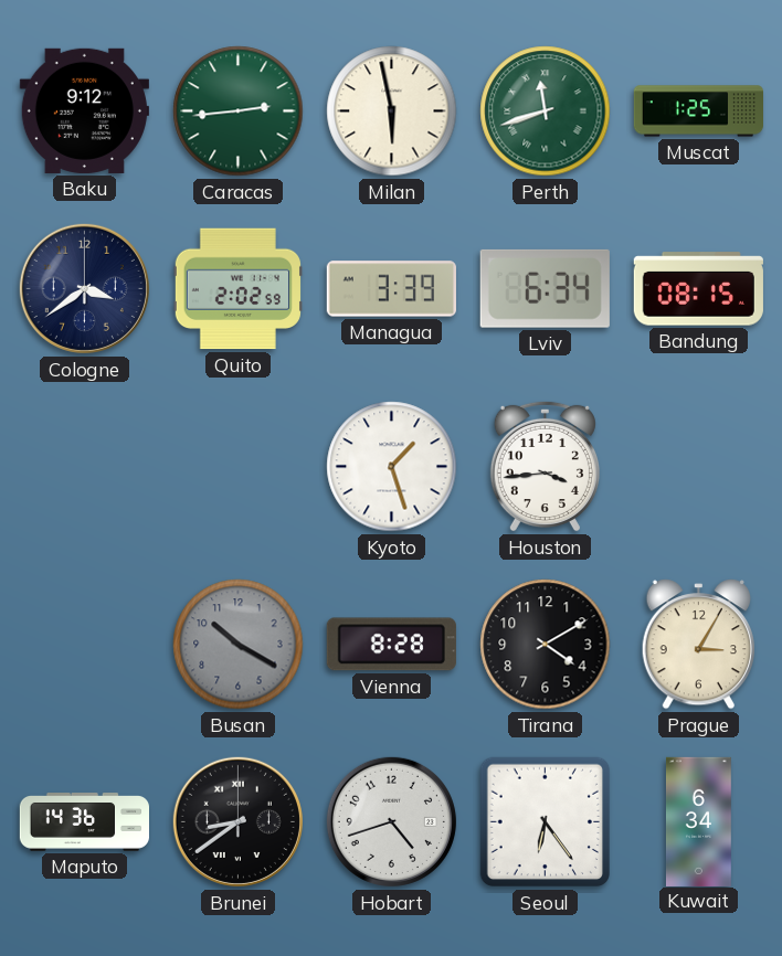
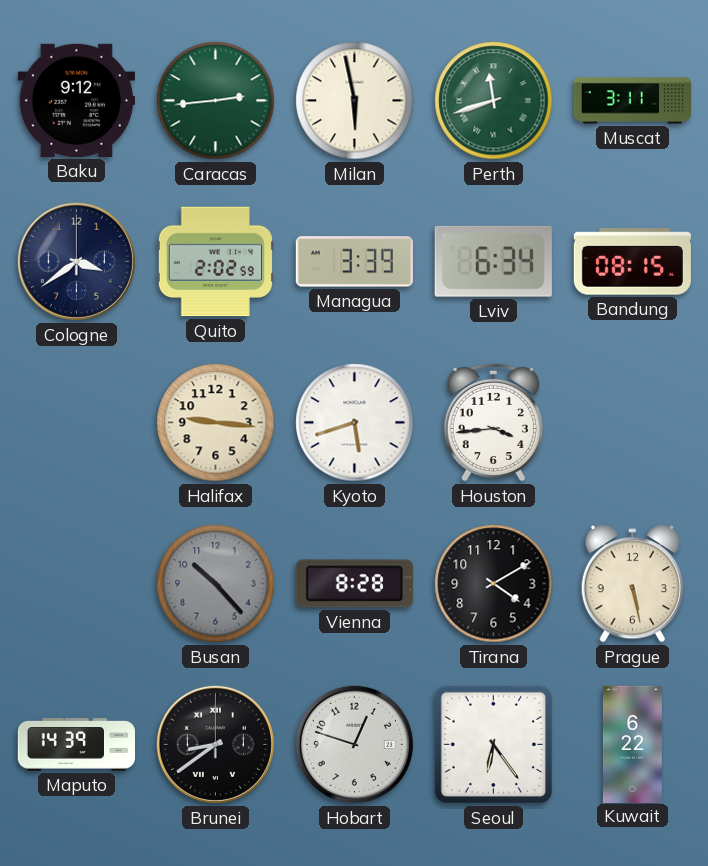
Muscat: 1:25 -> 3:11 (632, 101)
Halifax: none -> 9:16 (216, 423)
Kyoto: 1:27 -> 5:42 (355, 423)
Busan: 10:20 -> 10:23 (216, 584)
Prague: 3:05 -> 5:28 (632, 584)
Maputo: 14:36 -> 14:39 (76, 745)
Hobart: 4:42 -> 12:48 (354, 744)
Kuwait: 6:34 -> 6:22 (632, 744)
